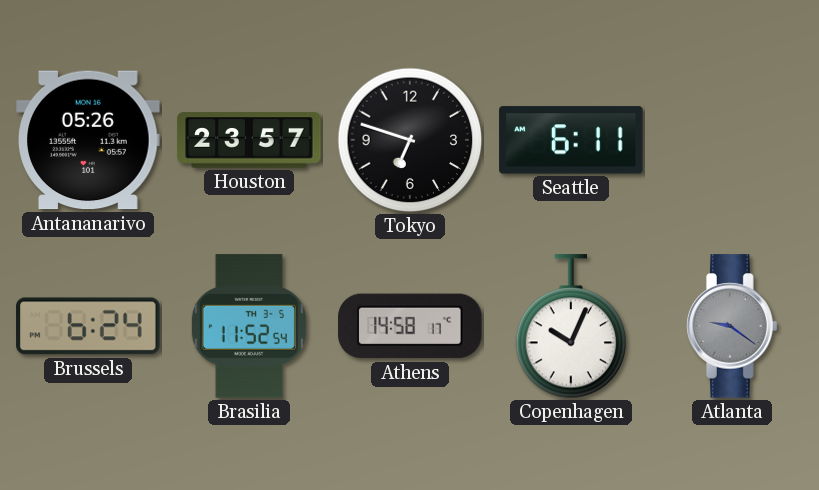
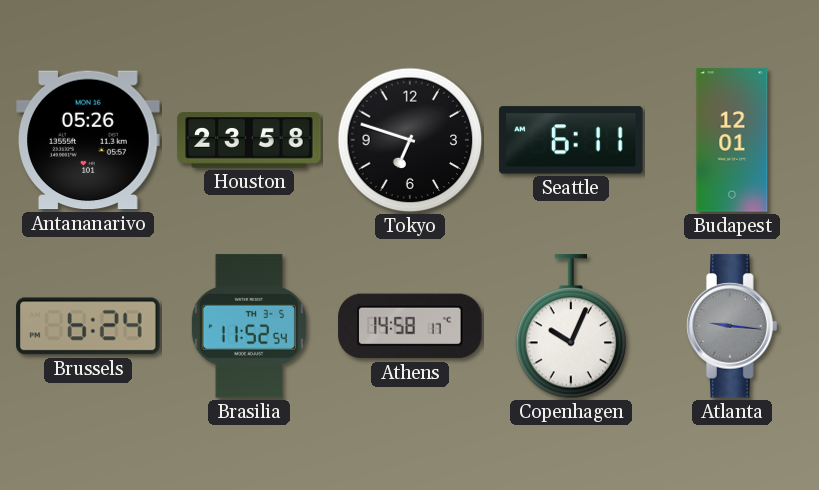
Houston: 23:57 -> 23:58 (249, 140)
Budapest: none -> 12:01 (732, 140)
Atlanta: 9:21 -> 9:16 (732, 326)
